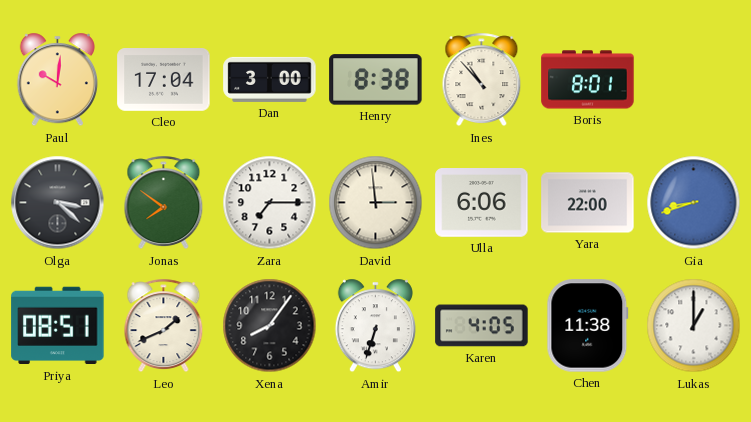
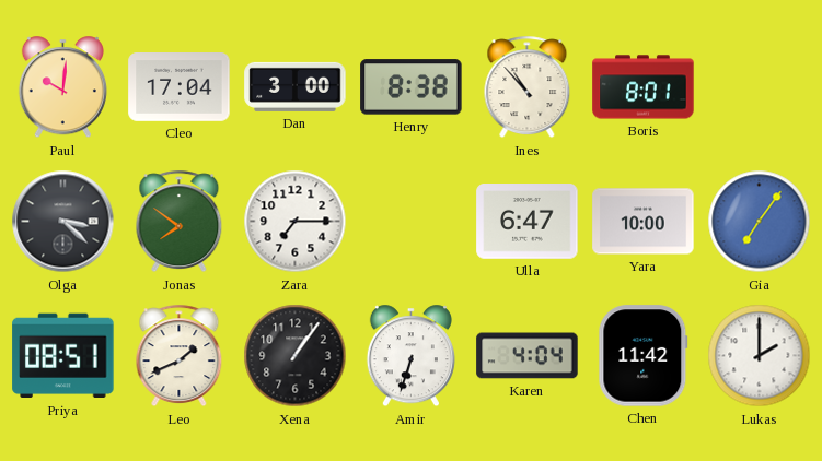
David: 2:59 -> none (376, 203)
Ulla: 6:06 -> 6:47 (528, 222)
Yara: 22:00 -> 10:00 (644, 222)
Gia: 8:42 -> 7:06 (760, 222)
Xena: 8:06 -> 1:06 (296, 356)
Karen: 4:05 -> 4:04 (528, 356)
Chen: 11:38 -> 11:42 (644, 356)
Lukas: 1:00 -> 2:00 (760, 356)
